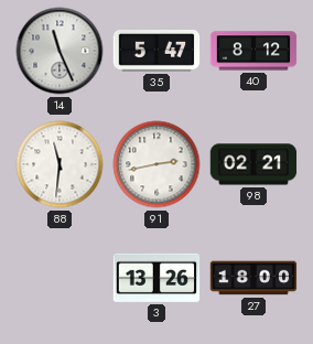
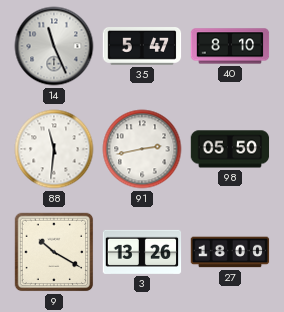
40: 8:12 -> 8:10 (230, 46)
98: 02:21 -> 05:50 (230, 149)
9: none -> 10:20 (54, 252)
